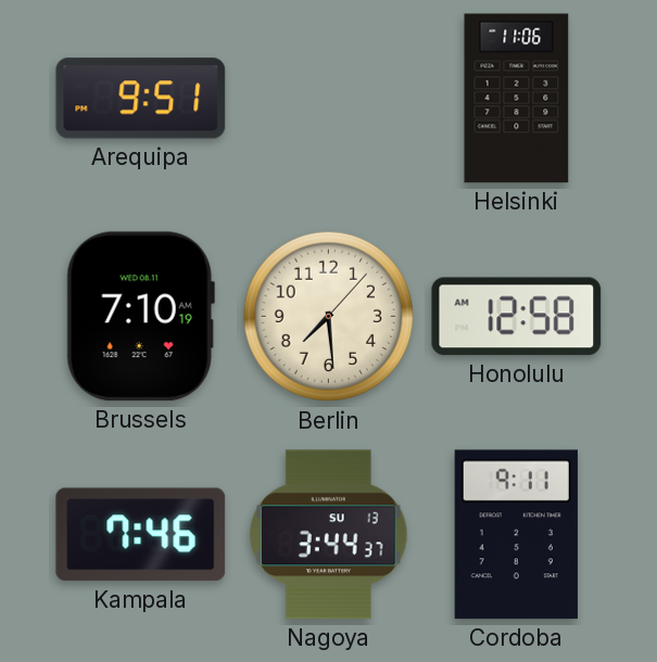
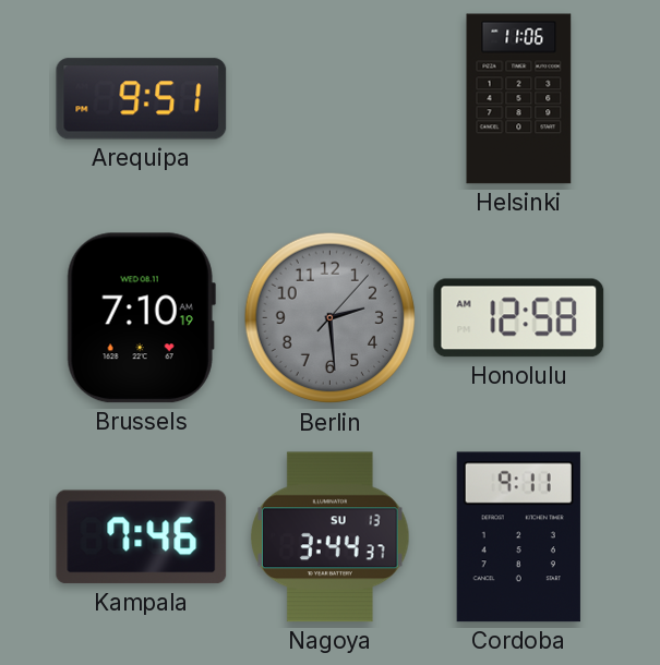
Berlin: 7:29 -> 2:29 (331, 318)
Berlin dial: cream -> grey (331, 318)
